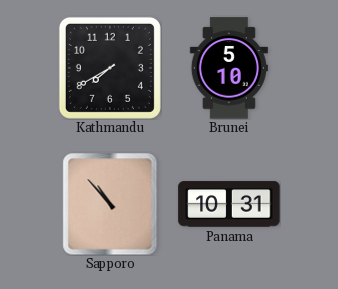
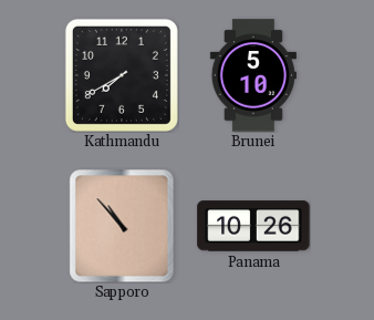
Panama: 10:31 -> 10:26 (253, 226)
